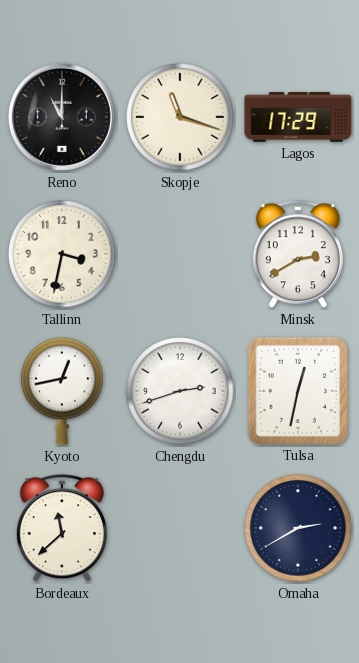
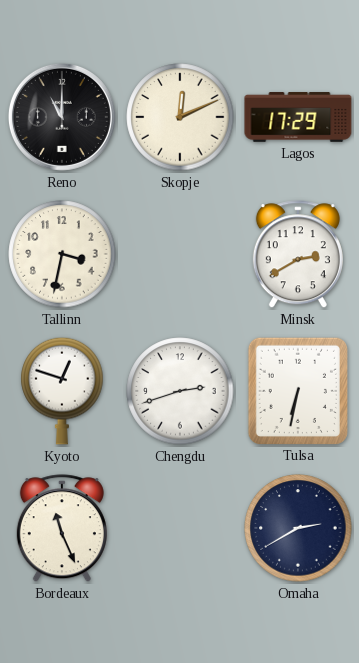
Skopje: 11:18 -> 12:11 (180, 117)
Kyoto: 12:43 -> 12:48 (62, 391)
Tulsa: 12:32 -> 6:32 (297, 390)
Bordeaux: 11:38 -> 11:26 (62, 529)
